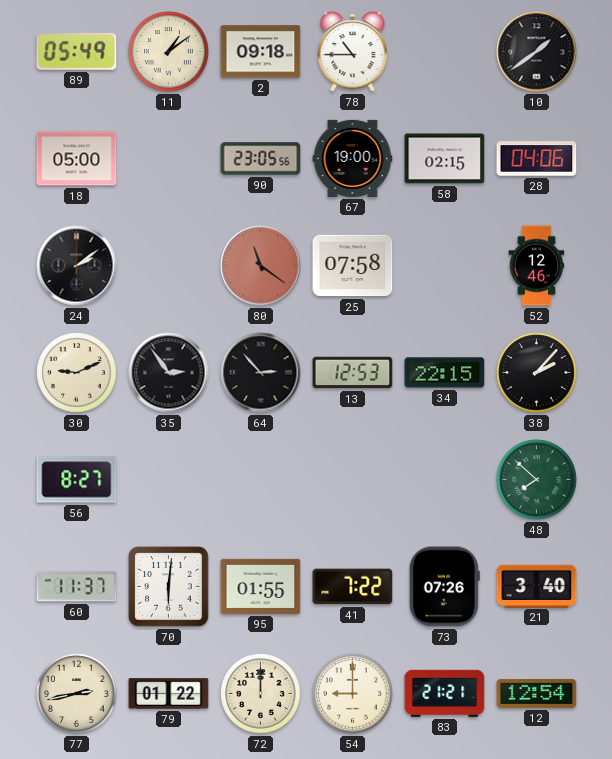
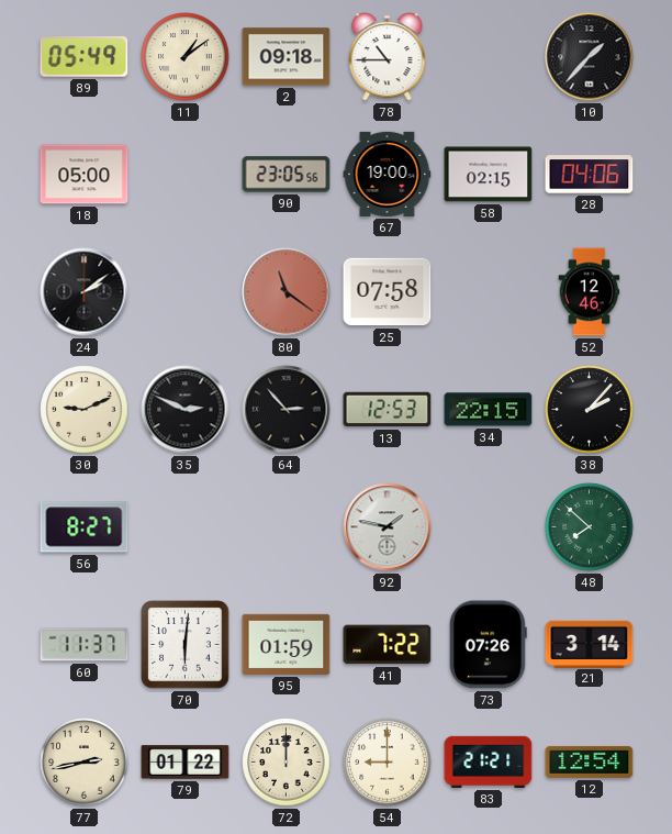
10: 1:39 -> 1:37 (590, 57)
35: 2:54 -> 2:49 (186, 410)
92: none -> 1:47 (388, 527)
95: 01:55 -> 01:59 (287, 644)
21: 3:40 -> 3:14 (590, 644)
